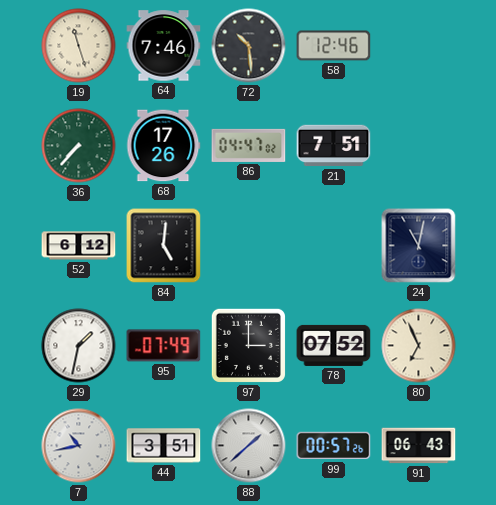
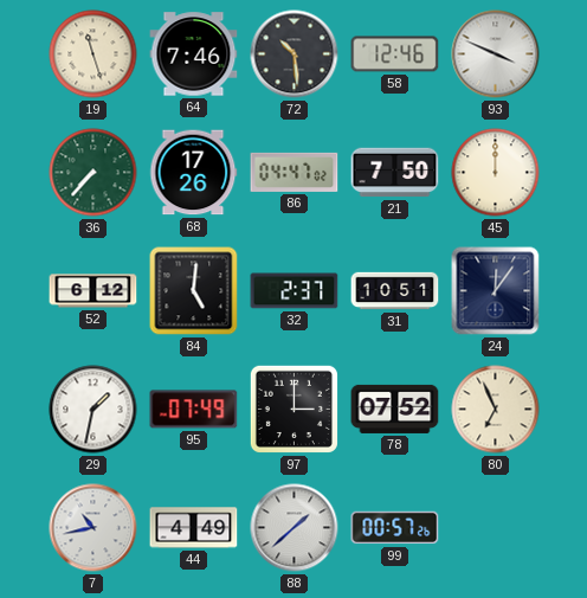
93: none -> 3:49 (496, 54)
21: 7:51 -> 7:50 (395, 173)
45: none -> 12:00 (496, 173)
32: none -> 2:37 (295, 291)
31: none -> 10:51 (395, 291)
24: 11:02 -> 12:06 (496, 291)
44: 3:51 -> 4:49 (194, 528)
91: 06:43 -> none (419, 446)
